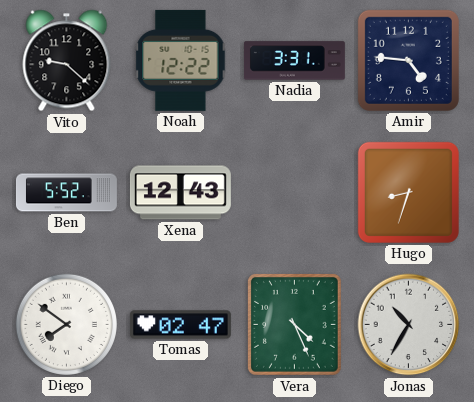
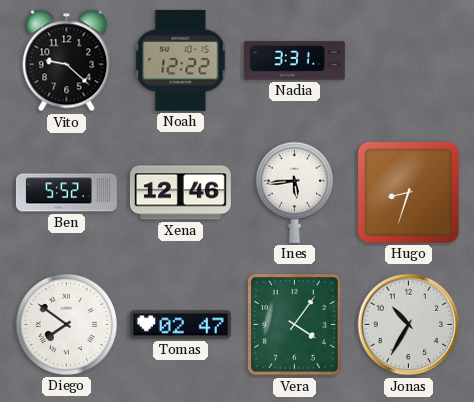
Amir: 4:46 -> none (408, 60)
Xena: 12:43 -> 12:46 (180, 193)
Ines: none -> 5:44 (294, 192)
Vera: 4:26 -> 4:06 (294, 324)
